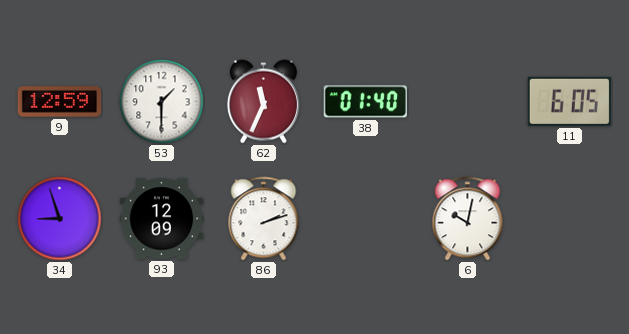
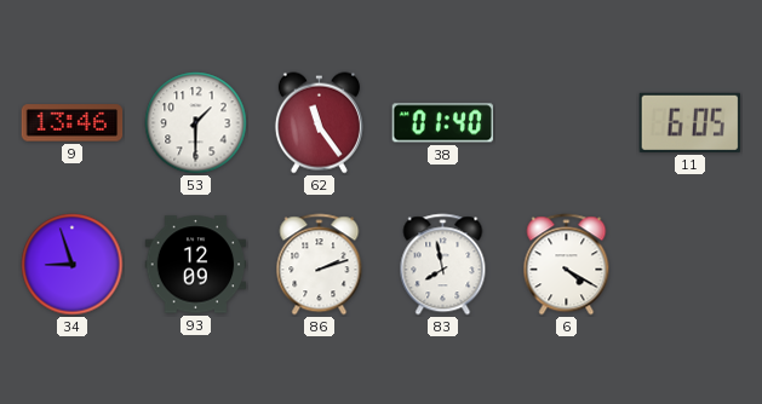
9: 12:59 -> 13:46 (73, 123)
62: 11:34 -> 11:24 (319, 123)
83: none -> 7:58 (443, 265)
6: 10:02 -> 4:20 (567, 265)
